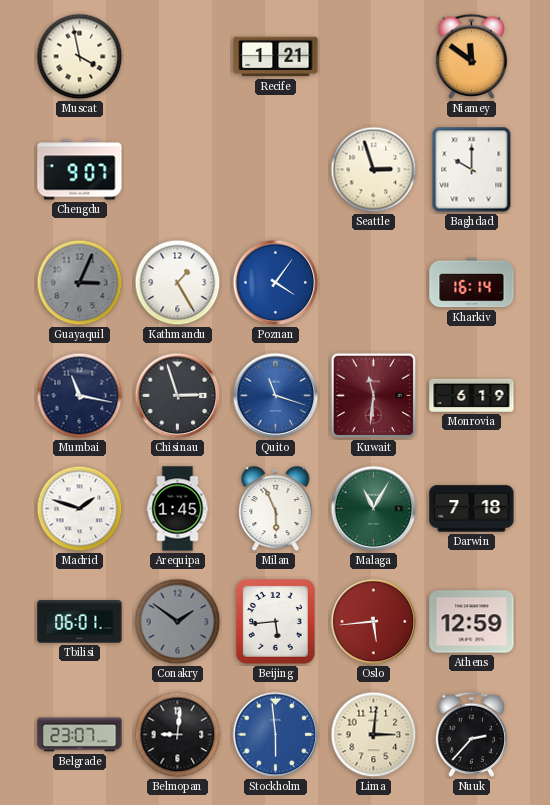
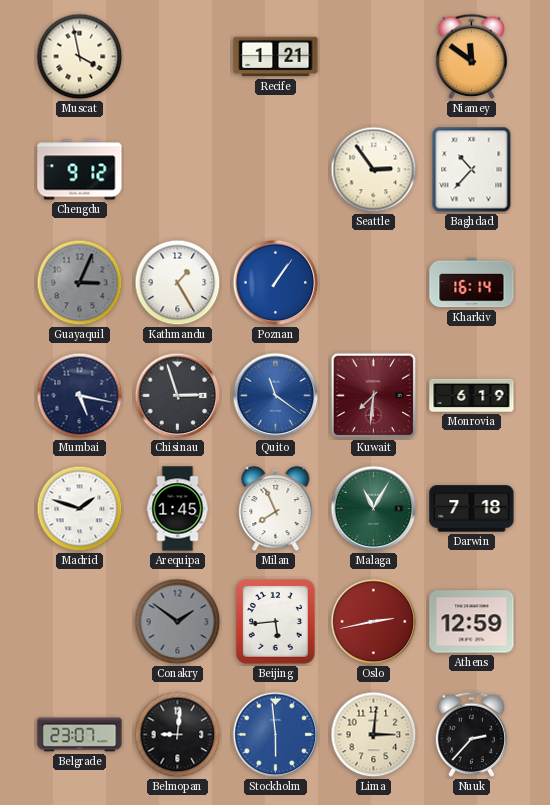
Chengdu: 9:07 -> 9:12 (80, 170)
Seattle: 2:57 -> 2:54 (374, 170)
Baghdad: 10:00 -> 10:37 (472, 170)
Poznan: 4:06 -> 1:06 (276, 283)
Mumbai: 11:17 -> 5:17 (80, 396)
Quito: 11:18 -> 11:21 (276, 396)
Kuwait: 11:31 -> 7:31 (374, 396)
Milan: 5:56 -> 7:56 (276, 509)
Tbilisi: 06:01 -> none (80, 622)
Oslo: 5:44 -> 2:43 (374, 622)
